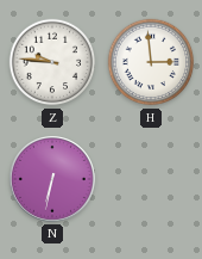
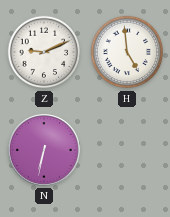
Z: 9:46 -> 9:11 (44, 52)
H: 2:59 -> 4:59 (127, 52)
